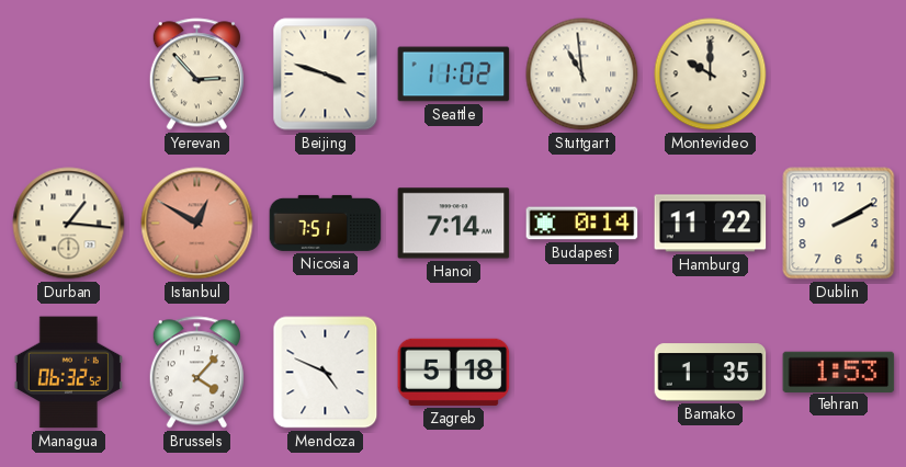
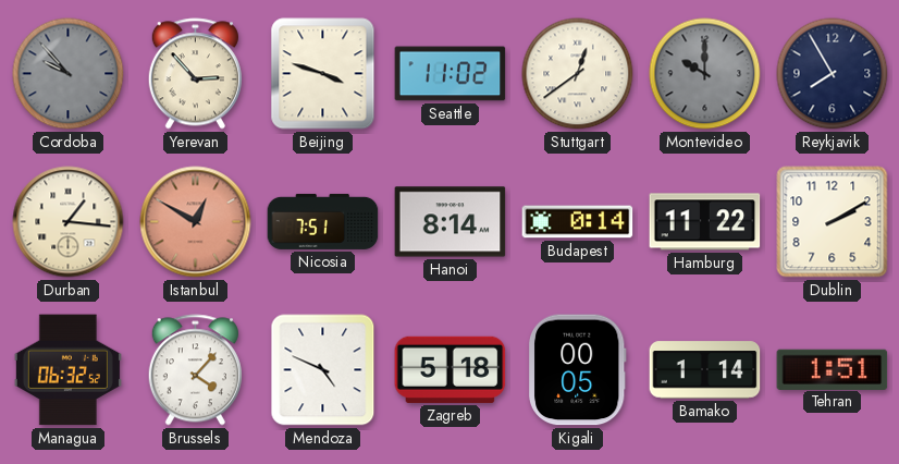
Cordoba: none -> 9:53 (69, 74)
Stuttgart: 10:59 -> 12:39 (578, 74)
Montevideo dial: cream -> grey (705, 74)
Reykjavik: none -> 7:55 (833, 74)
Hanoi: 7:14 -> 8:14 (451, 222)
Kigali: none -> 00:05 (577, 370)
Bamako: 1:35 -> 1:14 (705, 370)
Tehran: 1:53 -> 1:51 (833, 369)
